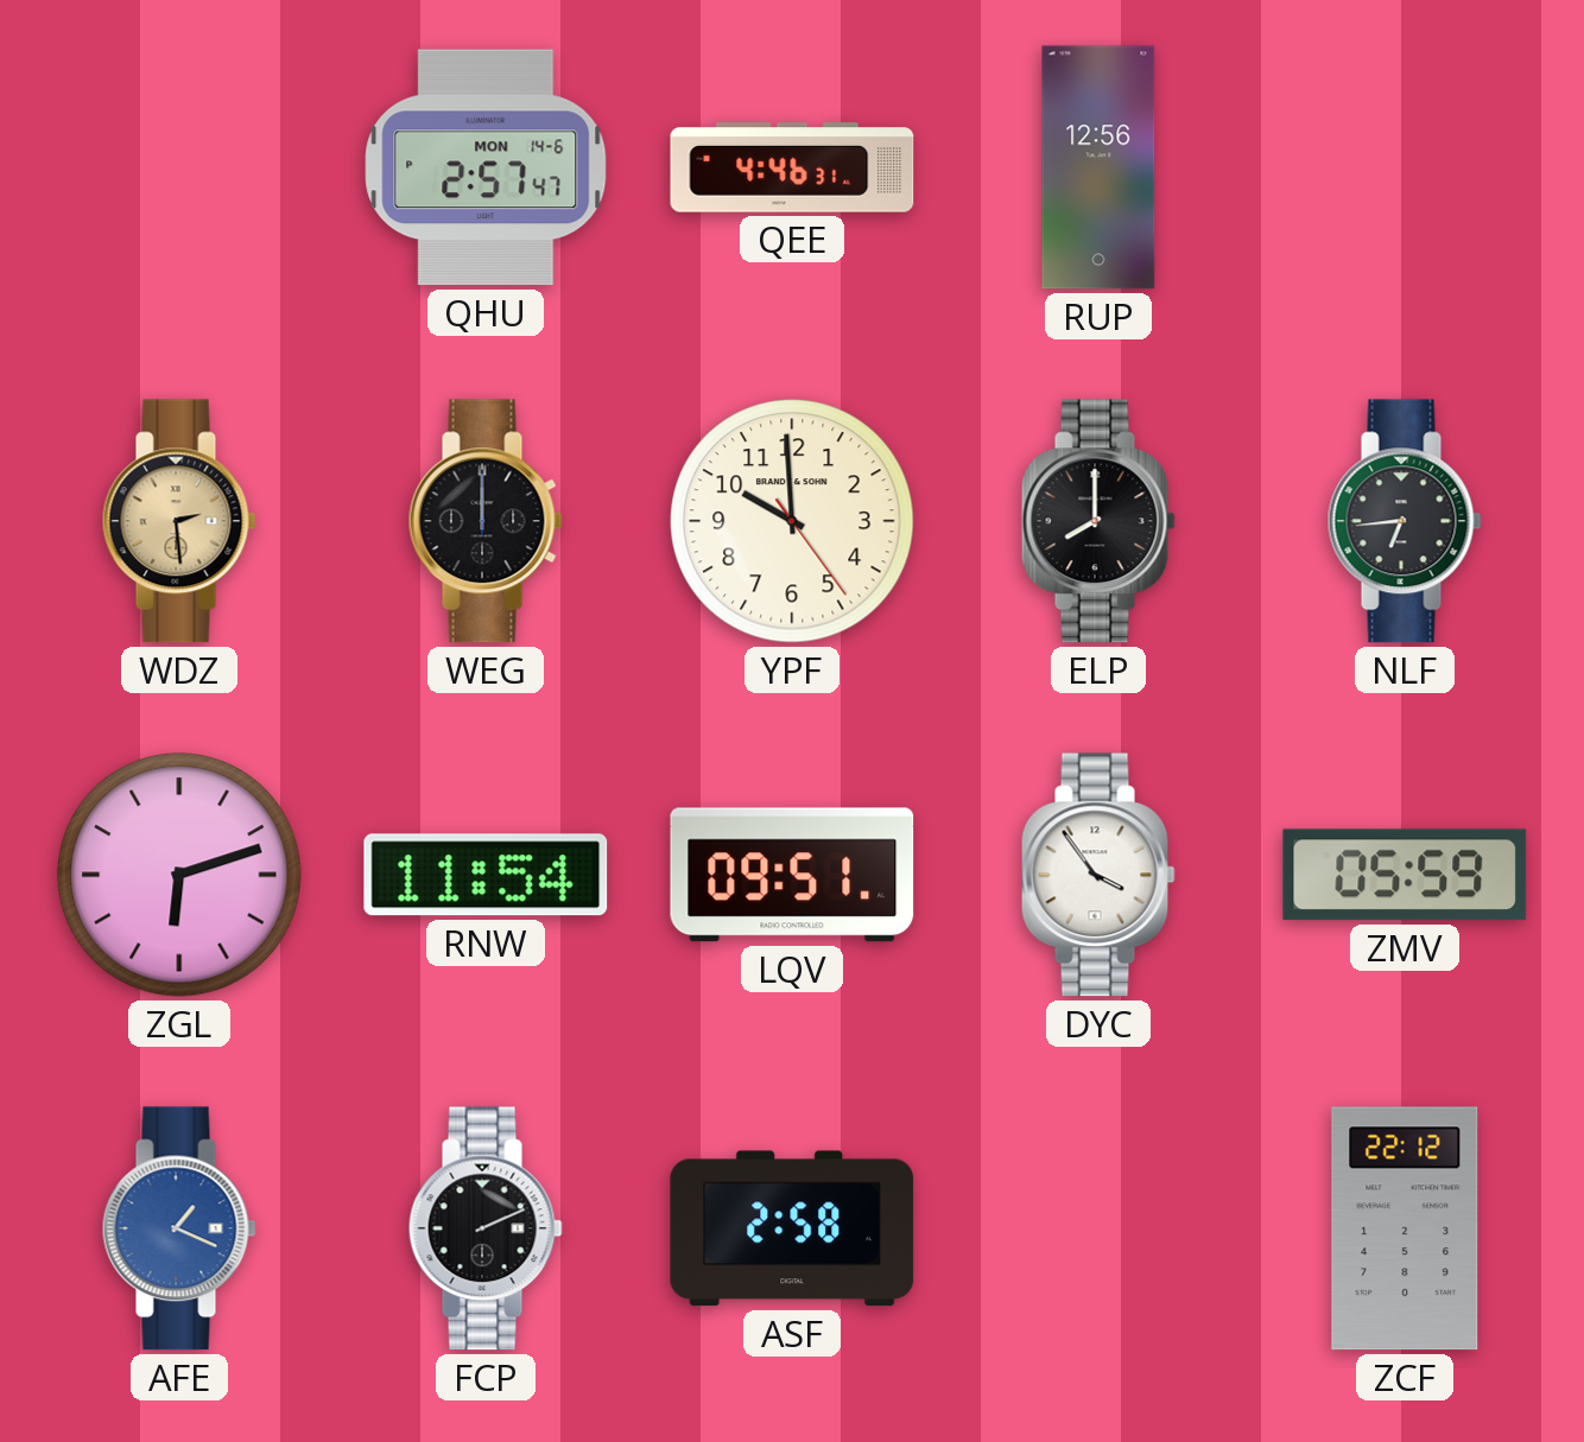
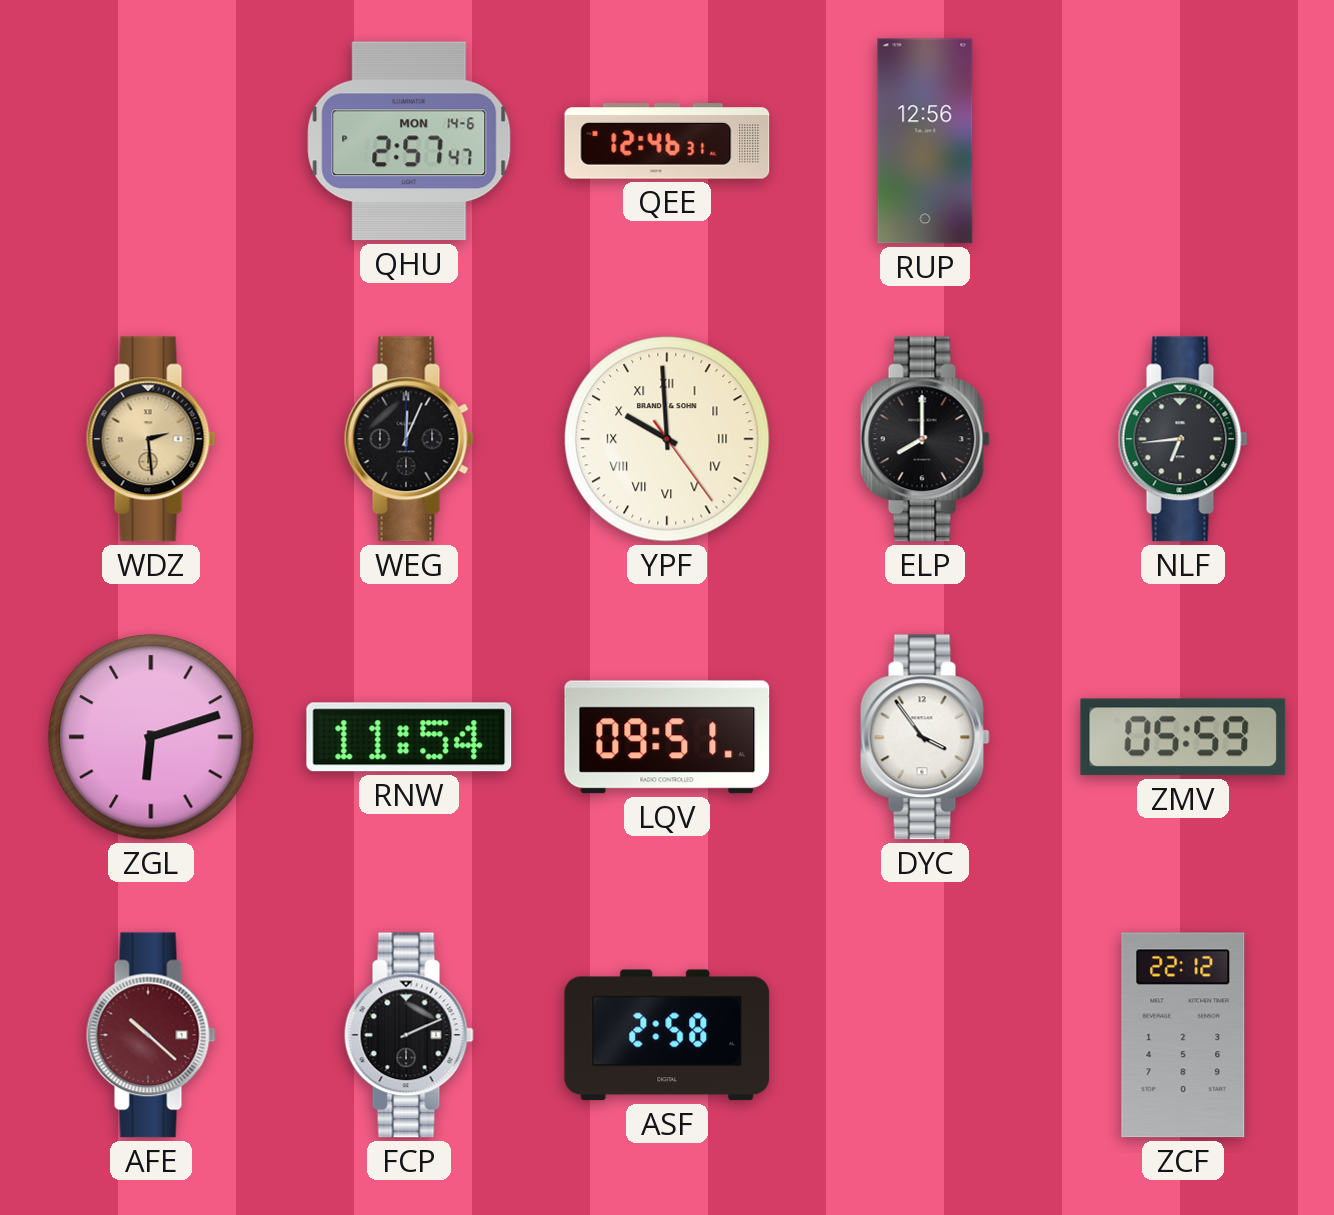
QEE: 4:46 -> 12:46 (667, 141)
WEG: 12:00 -> 12:04 (409, 439)
YPF numerals: Arabic -> Roman (667, 439)
AFE: 1:19 -> 10:22 (151, 1035)
AFE dial: blue -> burgundy (151, 1035)
